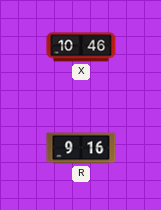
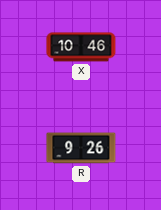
R: 9:16 -> 9:26 (81, 148)
